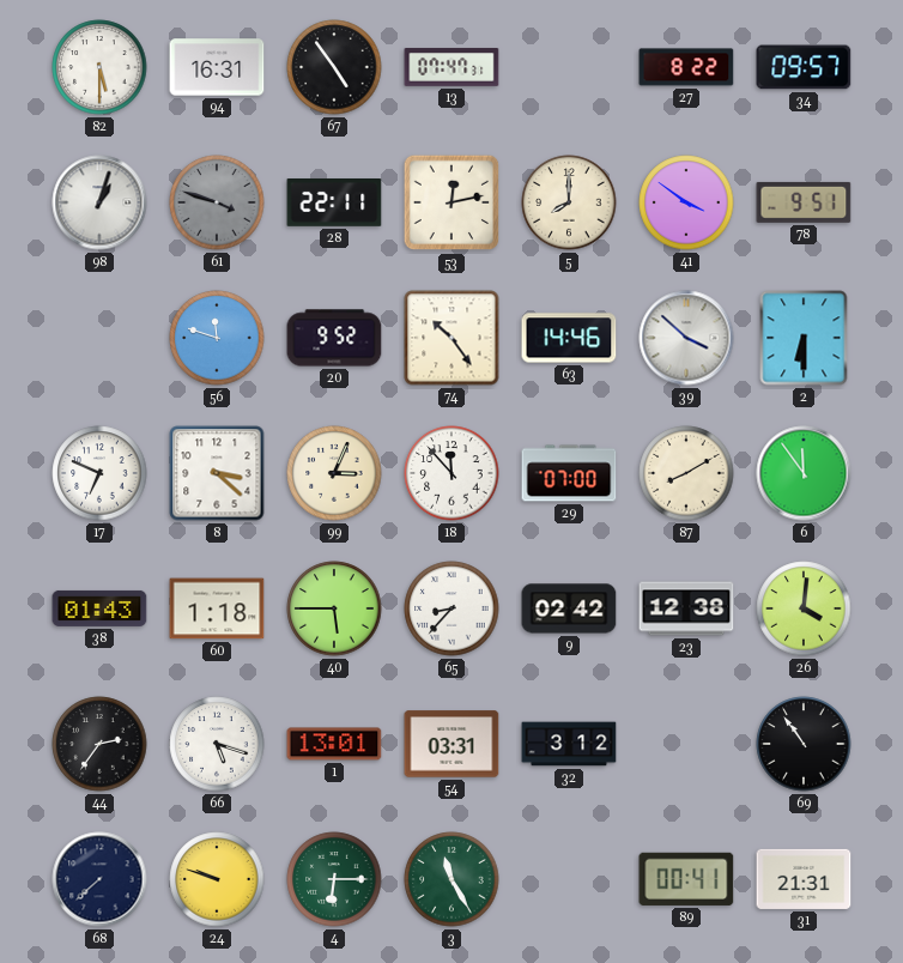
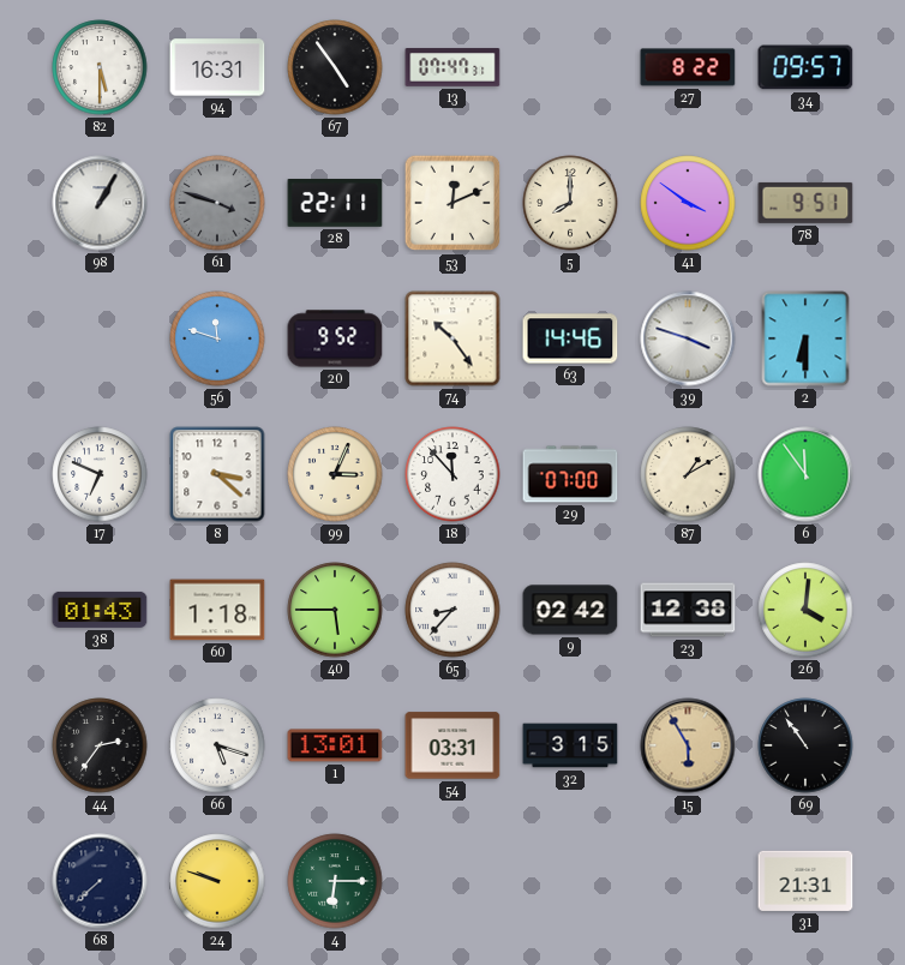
98: 1:03 -> 1:05 (100, 203)
53: 12:13 -> 12:11 (452, 203)
39: 3:52 -> 3:48 (688, 338)
87: 8:10 -> 1:10 (688, 474)
32: 3:12 -> 3:15 (570, 745)
15: none -> 5:55 (688, 745)
3: 11:25 -> none (452, 879)
89: 00:41 -> none (686, 879)
